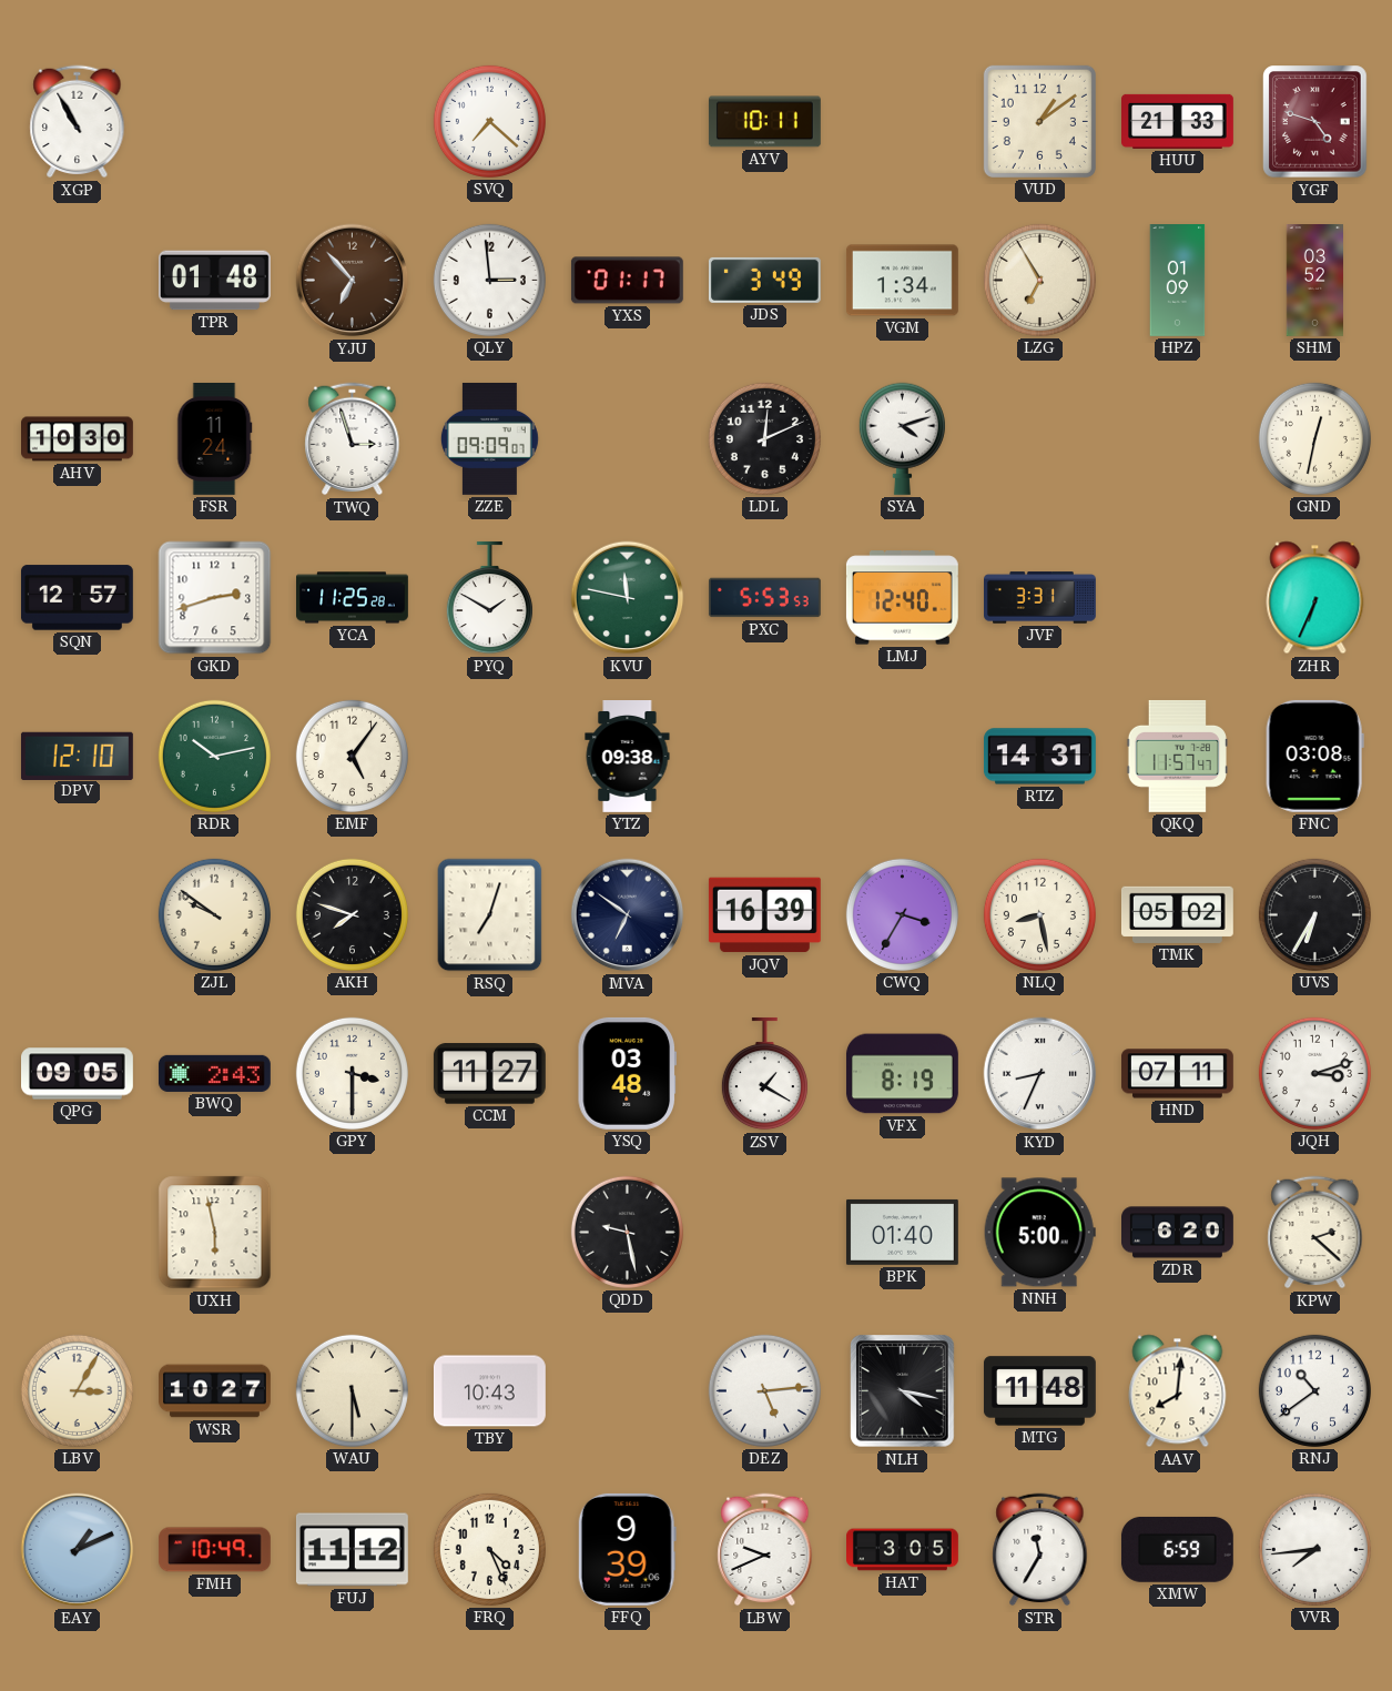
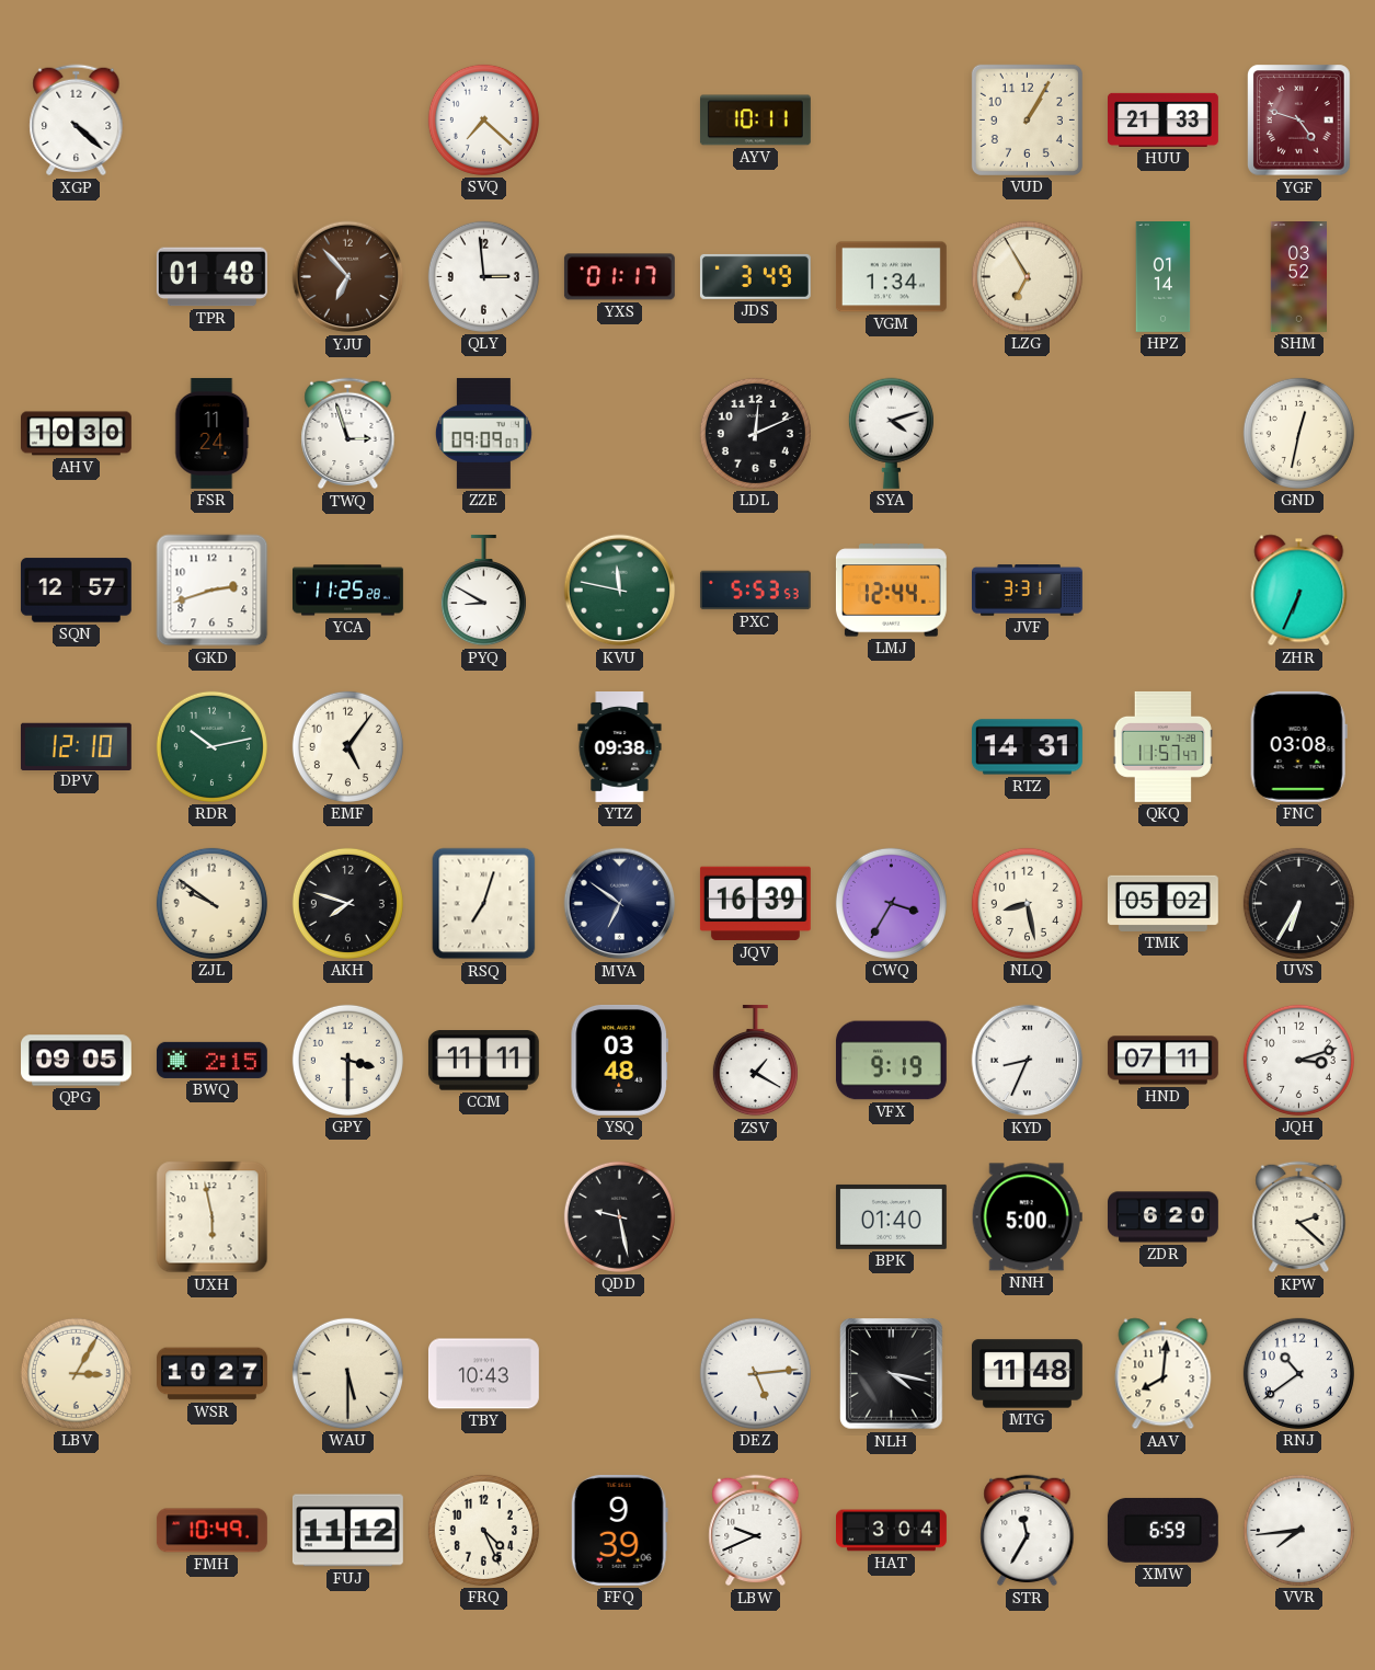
XGP: 10:55 -> 4:22 (77, 121)
VUD: 1:09 -> 1:05 (1027, 119)
HPZ: 01:09 -> 01:14 (1164, 277)
PYQ: 1:50 -> 8:50 (483, 591)
LMJ: 12:40 -> 12:44 (891, 591)
BWQ: 2:43 -> 2:15 (211, 1060)
CCM: 11:27 -> 11:11 (483, 1061)
VFX: 8:19 -> 9:19 (891, 1061)
EAY: 1:11 -> none (78, 1550)
HAT: 3:05 -> 3:04 (892, 1531)
